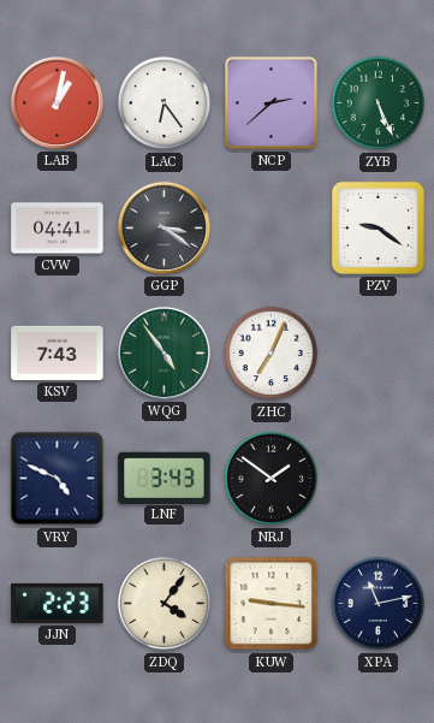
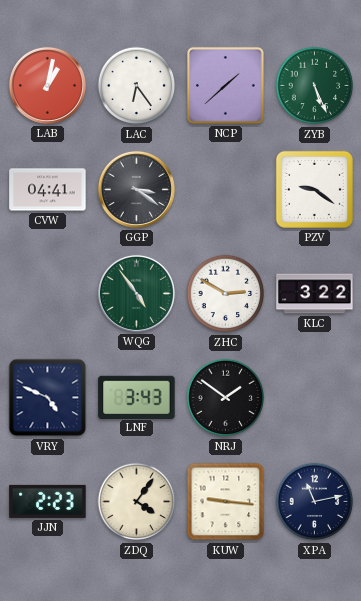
NCP: 2:38 -> 1:38 (225, 85)
KSV: 7:43 -> none (58, 352)
ZHC: 7:04 -> 2:50 (226, 294)
KLC: none -> 3:22 (315, 294)
